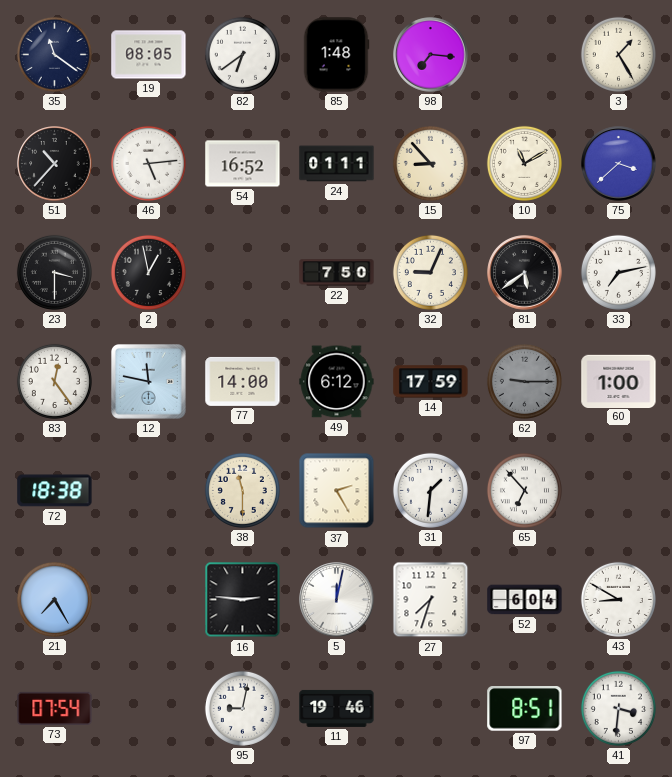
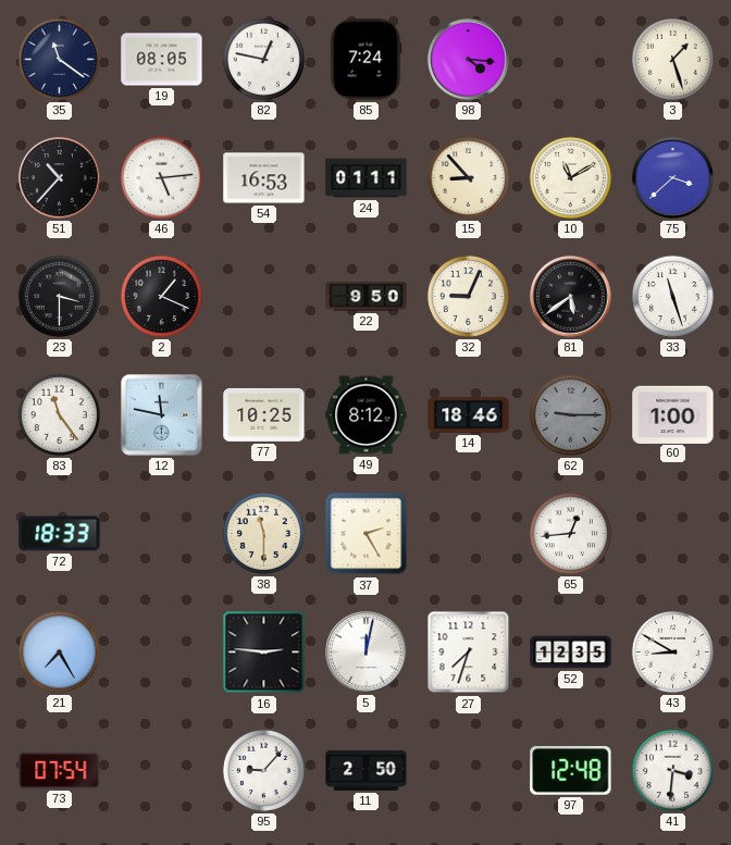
82: 6:39 -> 12:47 (263, 59)
85: 1:48 -> 7:24 (365, 60)
98: 7:16 -> 4:16 (469, 60)
3: 1:25 -> 1:27 (672, 59)
54: 16:52 -> 16:53 (264, 178)
2: 12:58 -> 1:19 (161, 296)
22: 7:50 -> 9:50 (367, 297)
33: 7:13 -> 11:27 (672, 296)
83: 12:24 -> 11:24 (59, 414)
77: 14:00 -> 10:25 (264, 414)
49: 6:12 -> 8:12 (367, 415)
14: 17:59 -> 18:46 (469, 415)
72: 18:38 -> 18:33 (60, 534)
31: 1:31 -> none (430, 490)
65: 6:53 -> 12:44 (570, 533)
52: 6:04 -> 12:35 (571, 653)
95: 9:02 -> 9:07 (263, 770)
11: 19:46 -> 2:50 (367, 770)
97: 8:51 -> 12:48 (571, 771)
